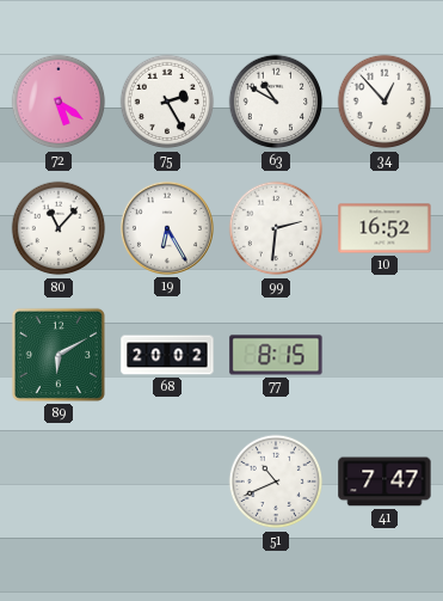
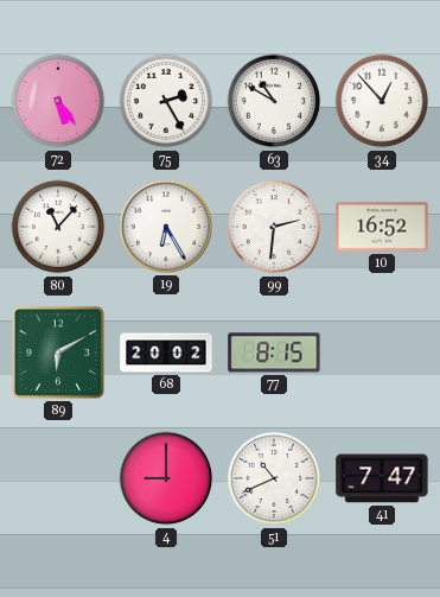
72: 5:21 -> 5:24 (58, 101)
4: none -> 9:00 (166, 478)
